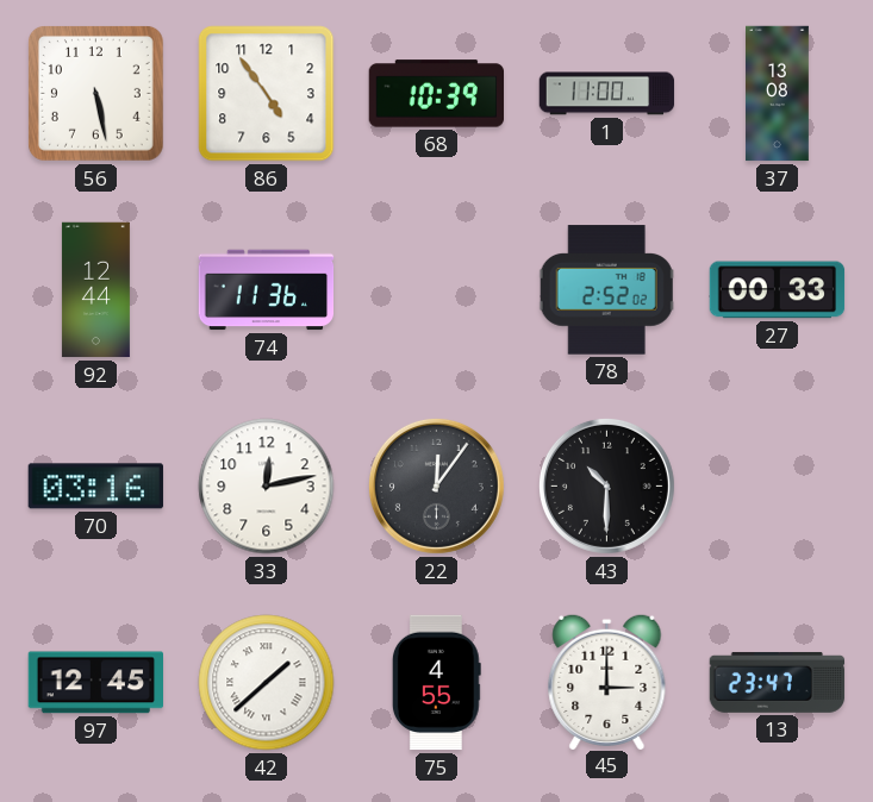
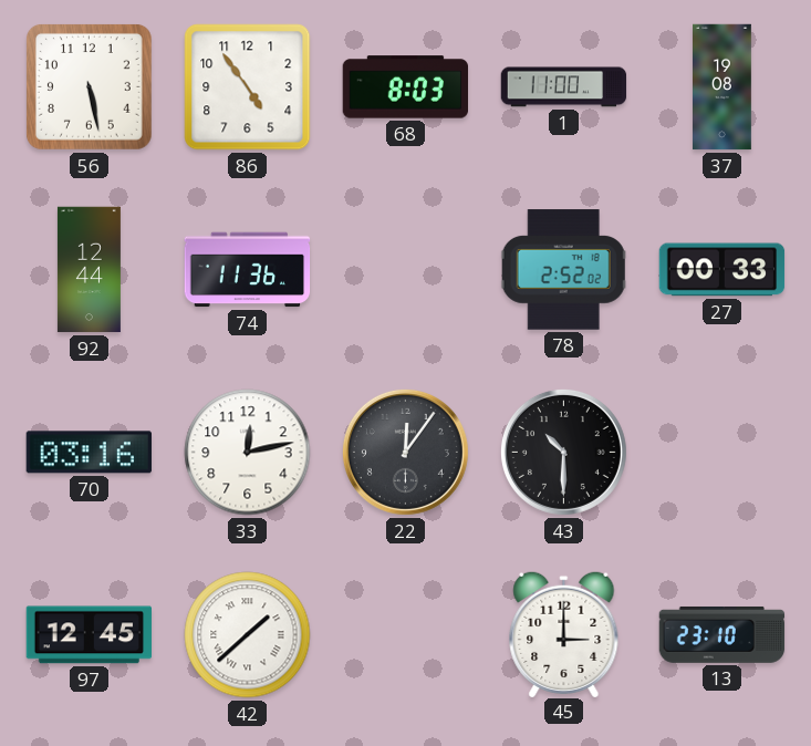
68: 10:39 -> 8:03 (405, 87)
37: 13:08 -> 19:08 (722, 87)
75: 4:55 -> none (436, 683)
13: 23:47 -> 23:10 (722, 634)
